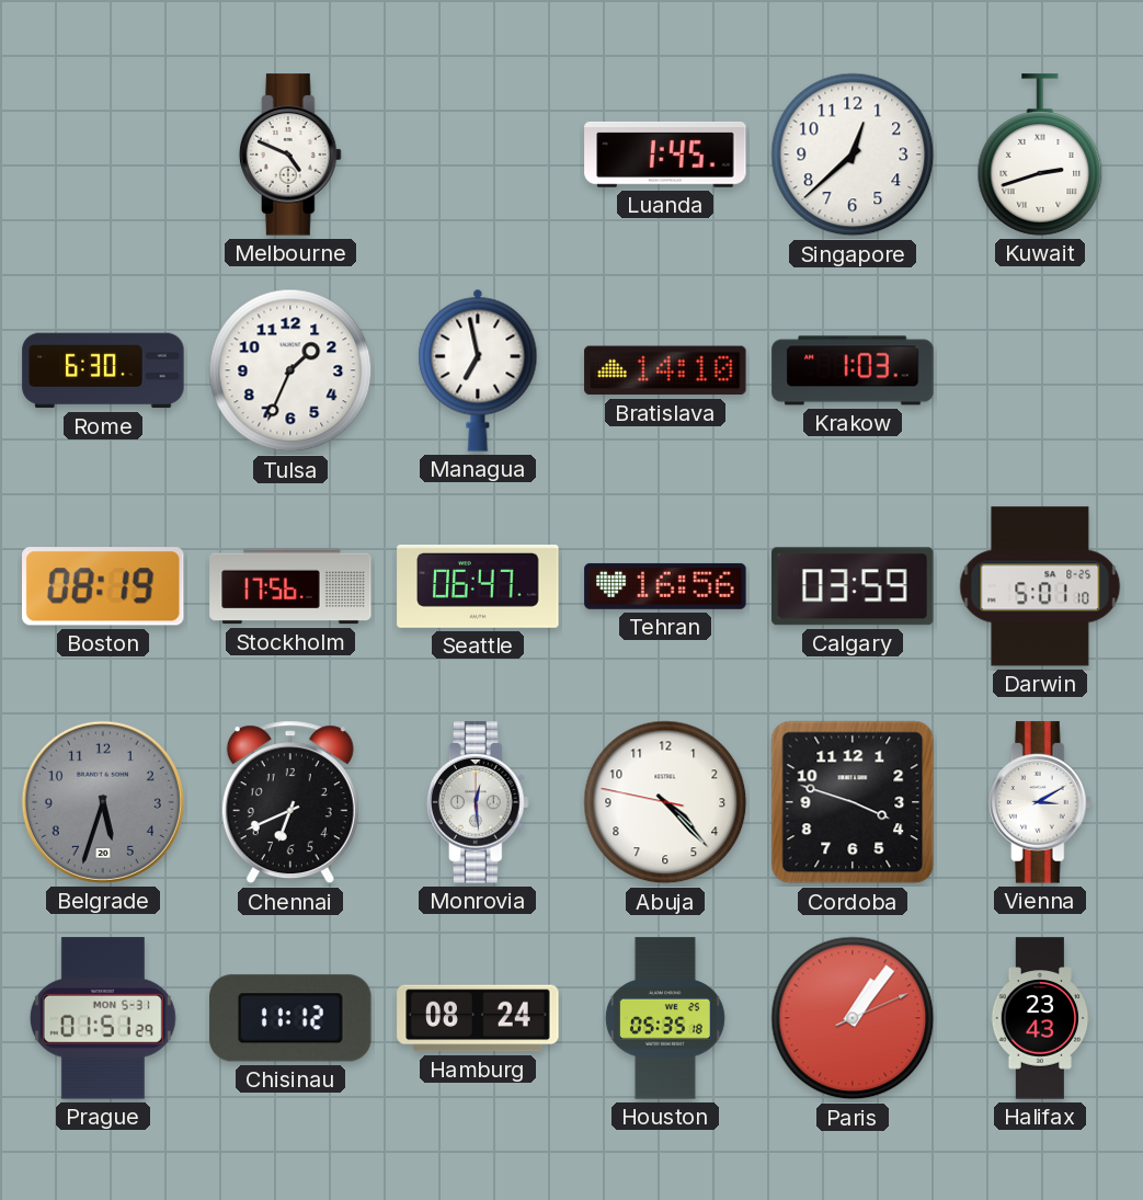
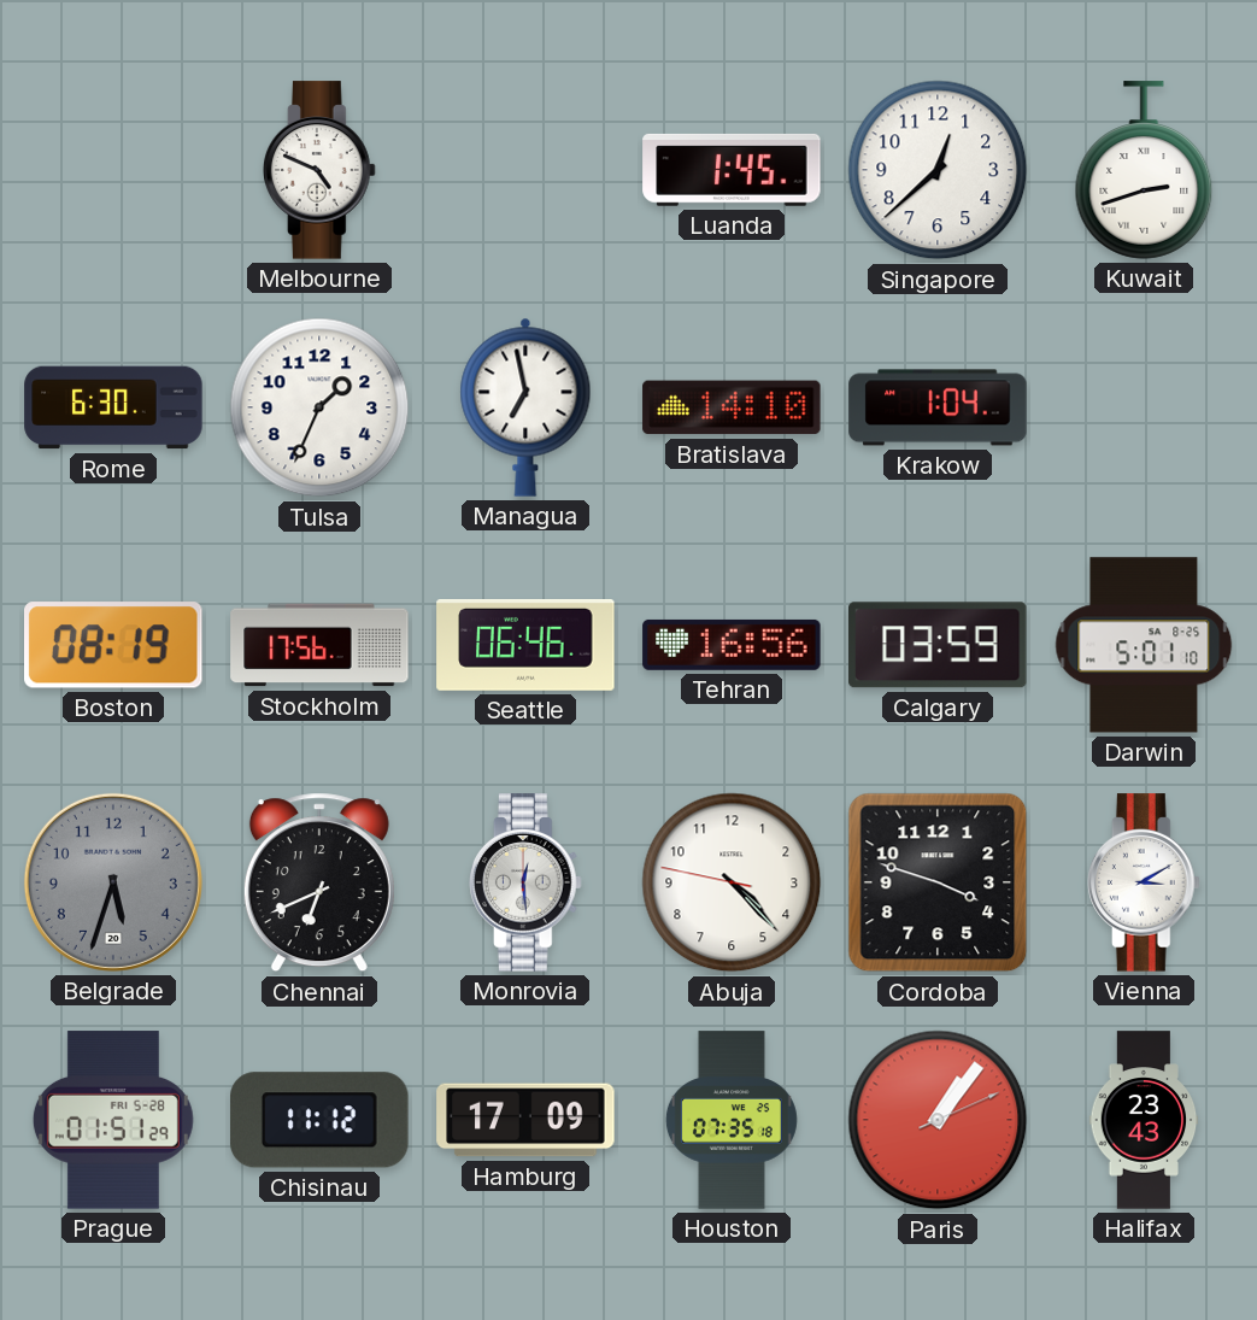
Krakow: 1:03 -> 1:04 (938, 407)
Seattle: 06:47 -> 06:46 (525, 645)
Prague date: MON 5-31 -> FRI 5-28 (113, 1120)
Hamburg: 08:24 -> 17:09 (525, 1120)
Houston: 05:35 -> 07:35 (732, 1120)
